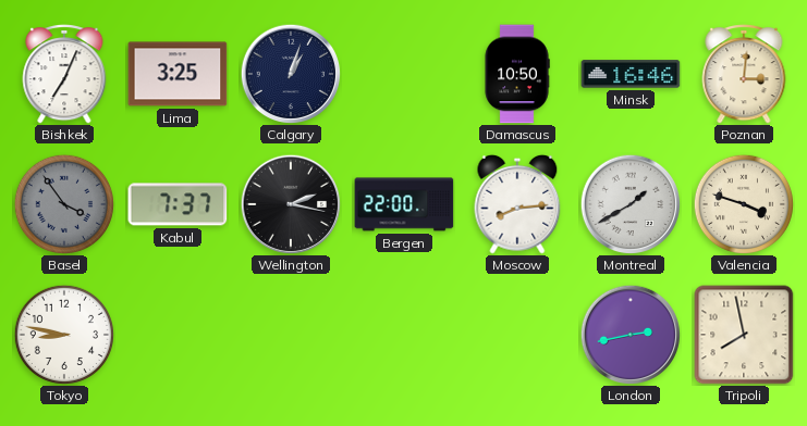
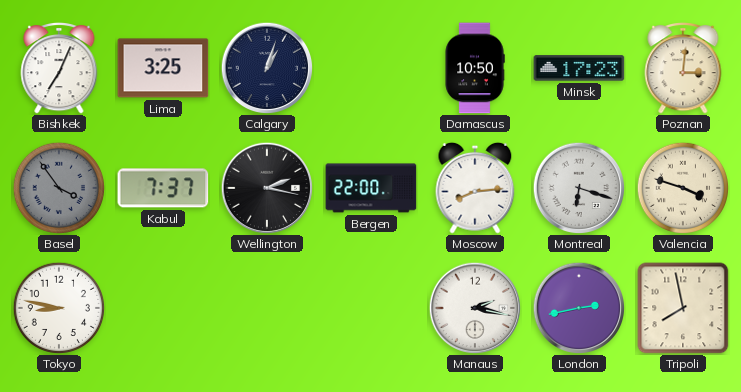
Minsk: 16:46 -> 17:23 (579, 68)
Montreal: 1:40 -> 6:18 (579, 188)
Manaus: none -> 2:17 (475, 308)
